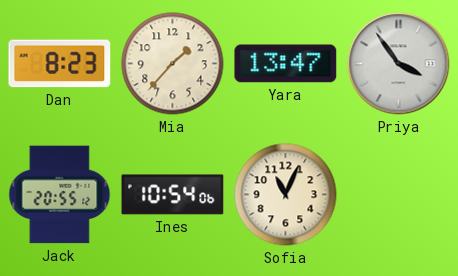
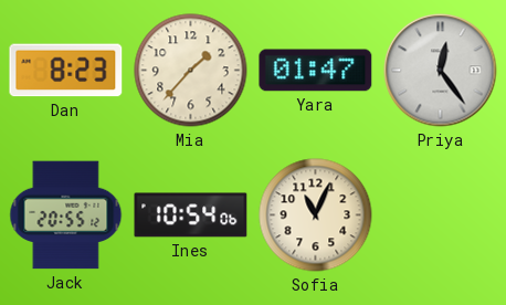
Yara: 13:47 -> 01:47 (316, 71)
Priya: 3:54 -> 12:24 (441, 71)
